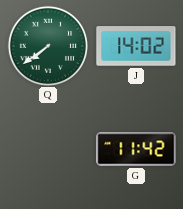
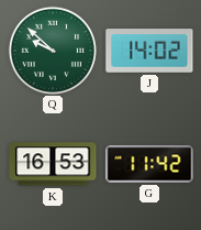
Q: 7:39 -> 9:52 (52, 50)
K: none -> 16:53 (53, 164)
